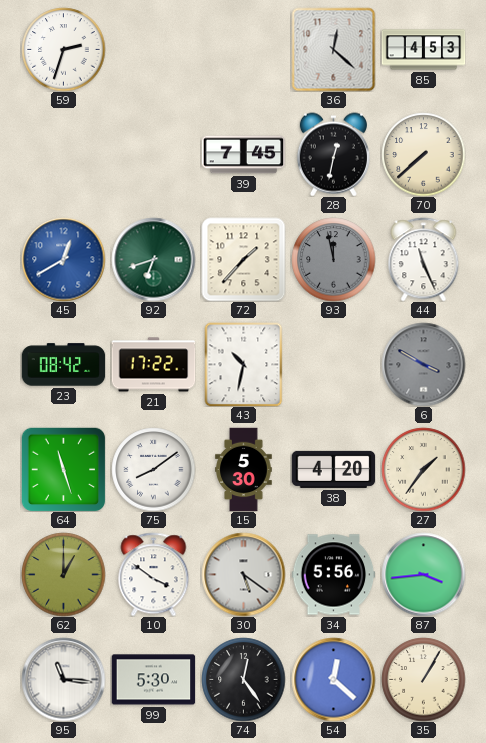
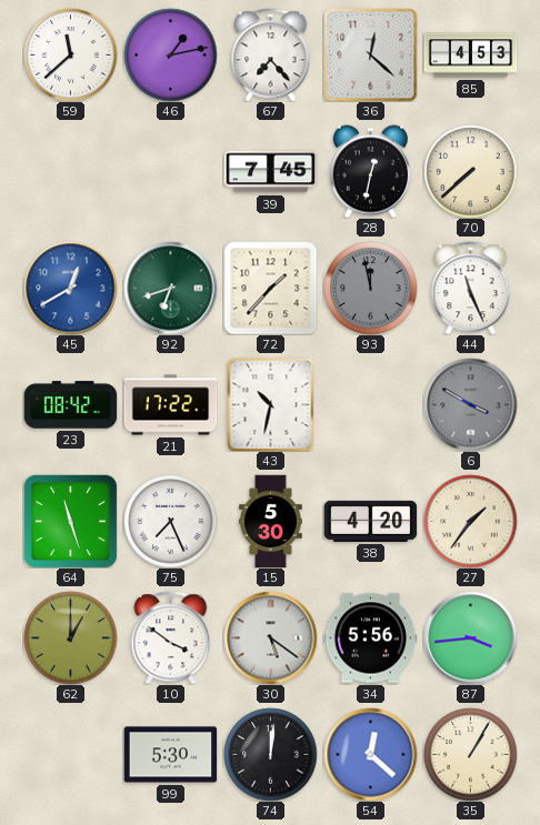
59: 2:33 -> 11:38 (70, 54)
46: none -> 1:13 (170, 54)
67: none -> 7:23 (271, 54)
75: 8:09 -> 7:26 (170, 521)
95: 11:16 -> none (63, 679)
74: 12:24 -> 12:01 (270, 754)
